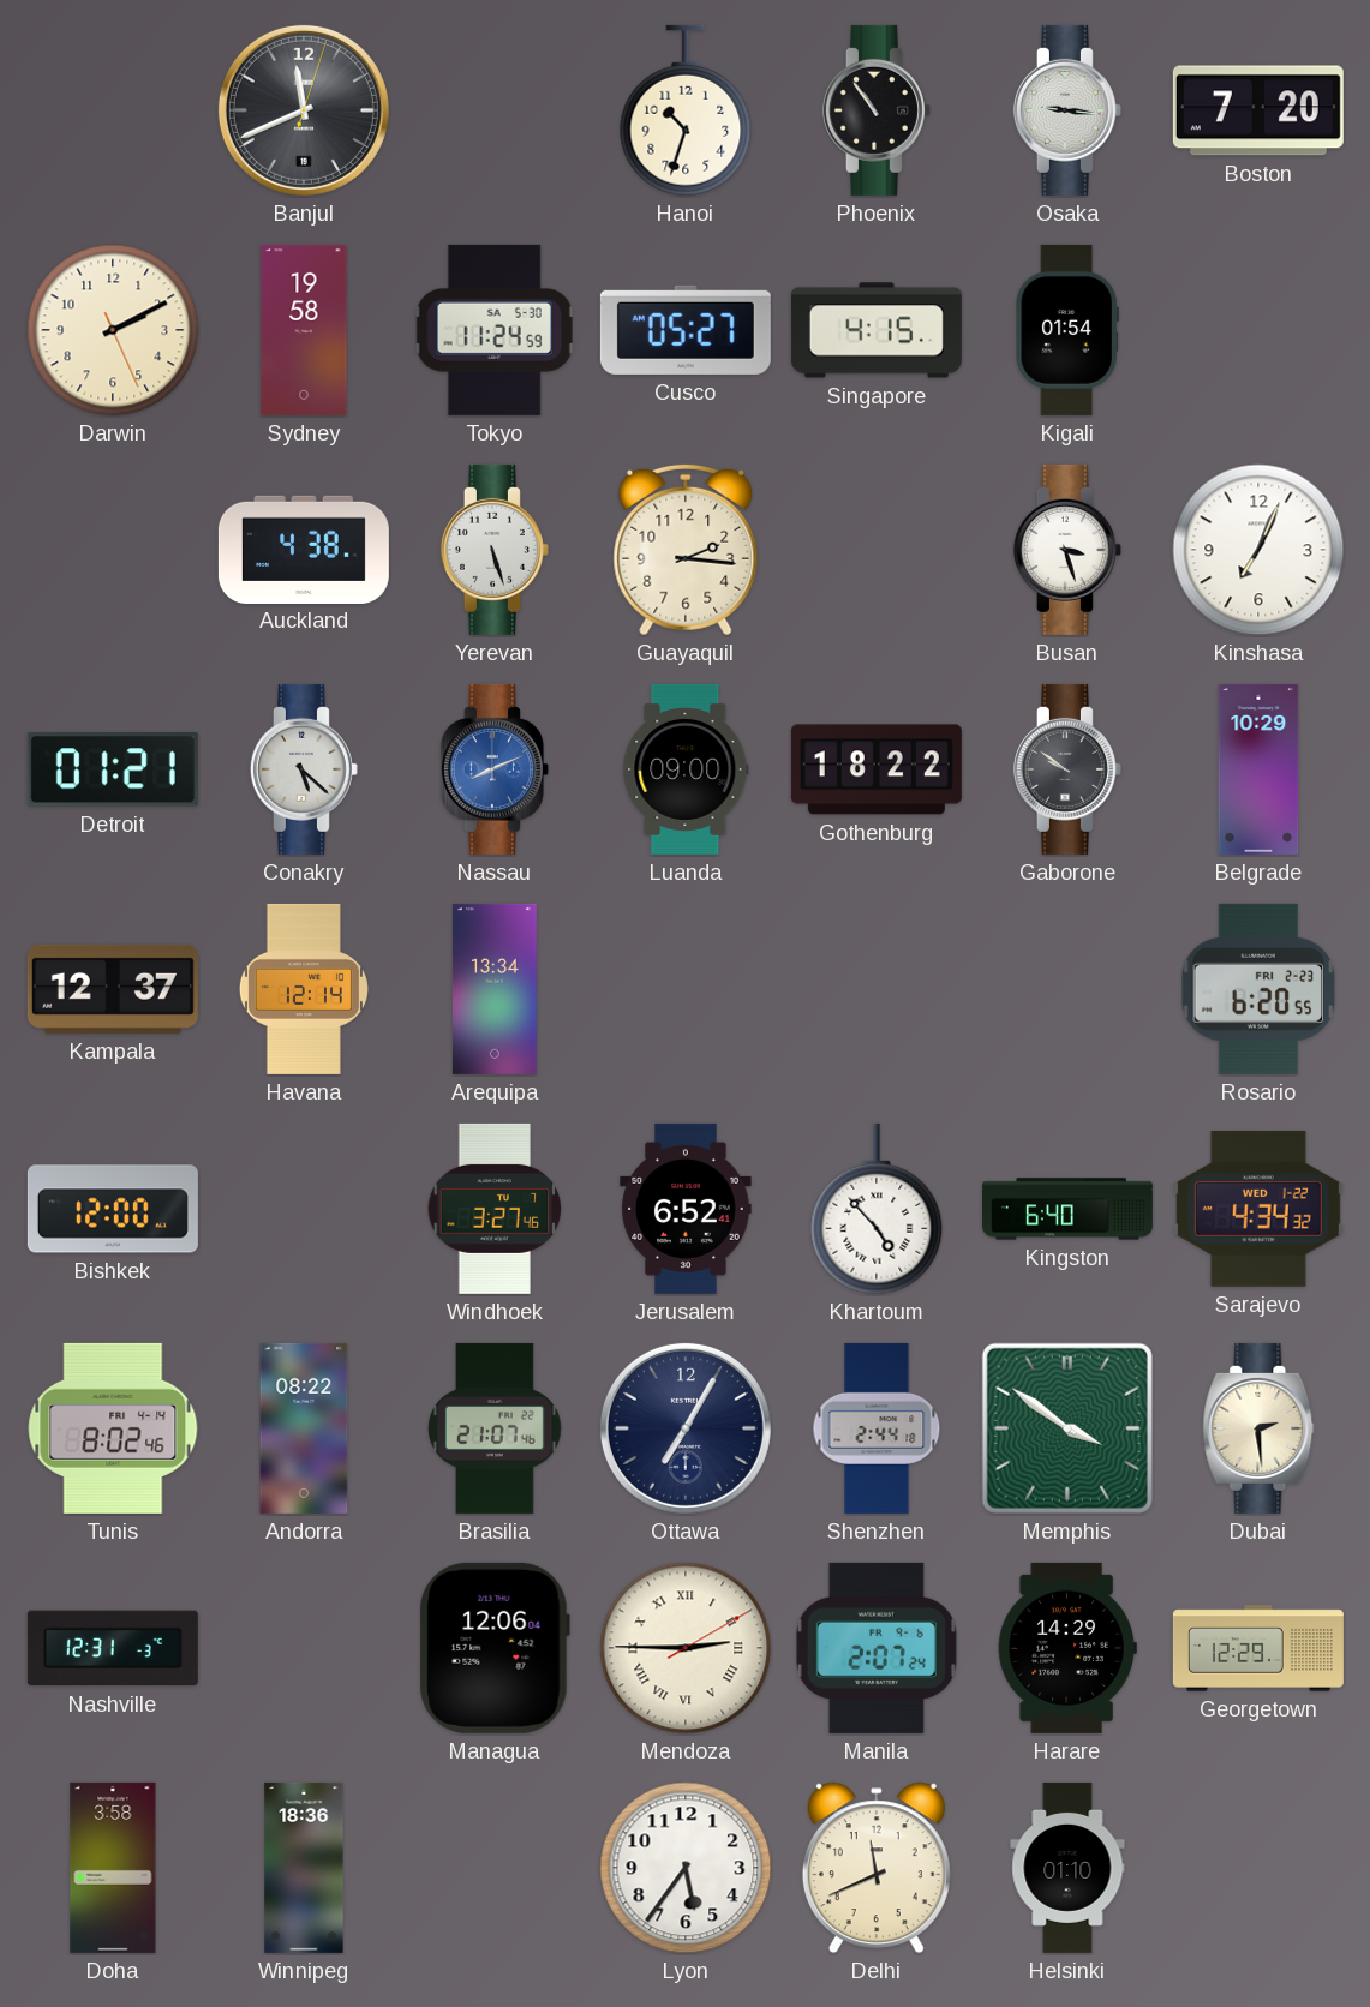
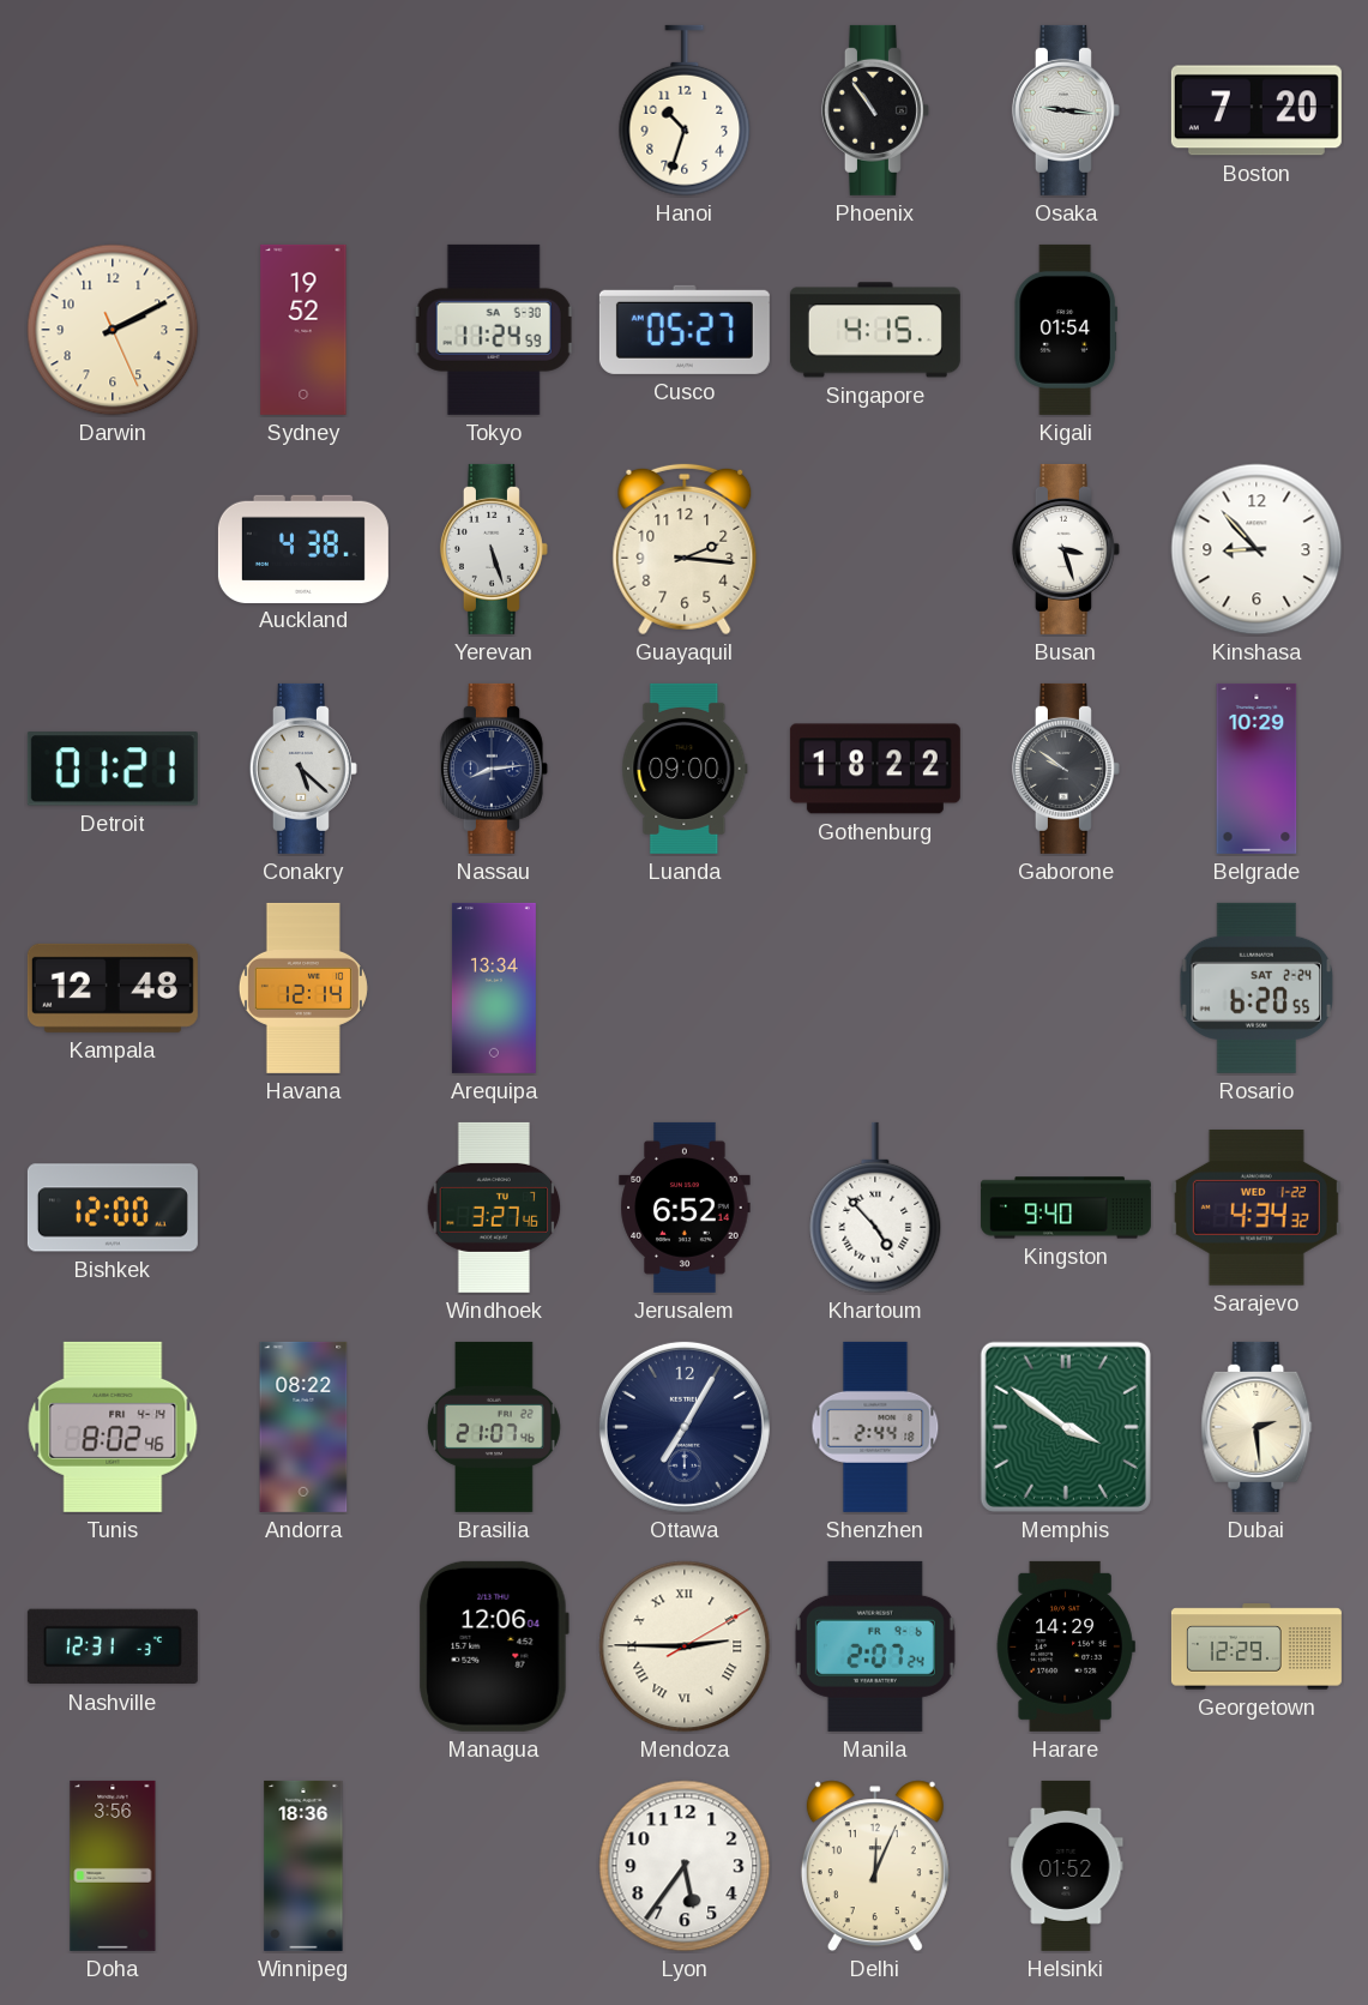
Banjul: 11:41 -> none (304, 110)
Sydney: 19:58 -> 19:52 (303, 330)
Kinshasa: 7:04 -> 8:53 (1256, 549)
Nassau: 8:11 -> 8:14 (494, 769)
Nassau dial: blue -> navy (494, 769)
Kampala: 12:37 -> 12:48 (113, 988)
Rosario date: FRI 2-23 -> SAT 2-24 (1256, 988)
Jerusalem: 6:52:41 -> 6:52:14 (685, 1208)
Kingston: 6:40 -> 9:40 (1066, 1208)
Doha: 3:58 -> 3:56 (113, 1866)
Delhi: 11:41 -> 12:04 (875, 1866)
Helsinki: 01:10 -> 01:52 (1066, 1866)
